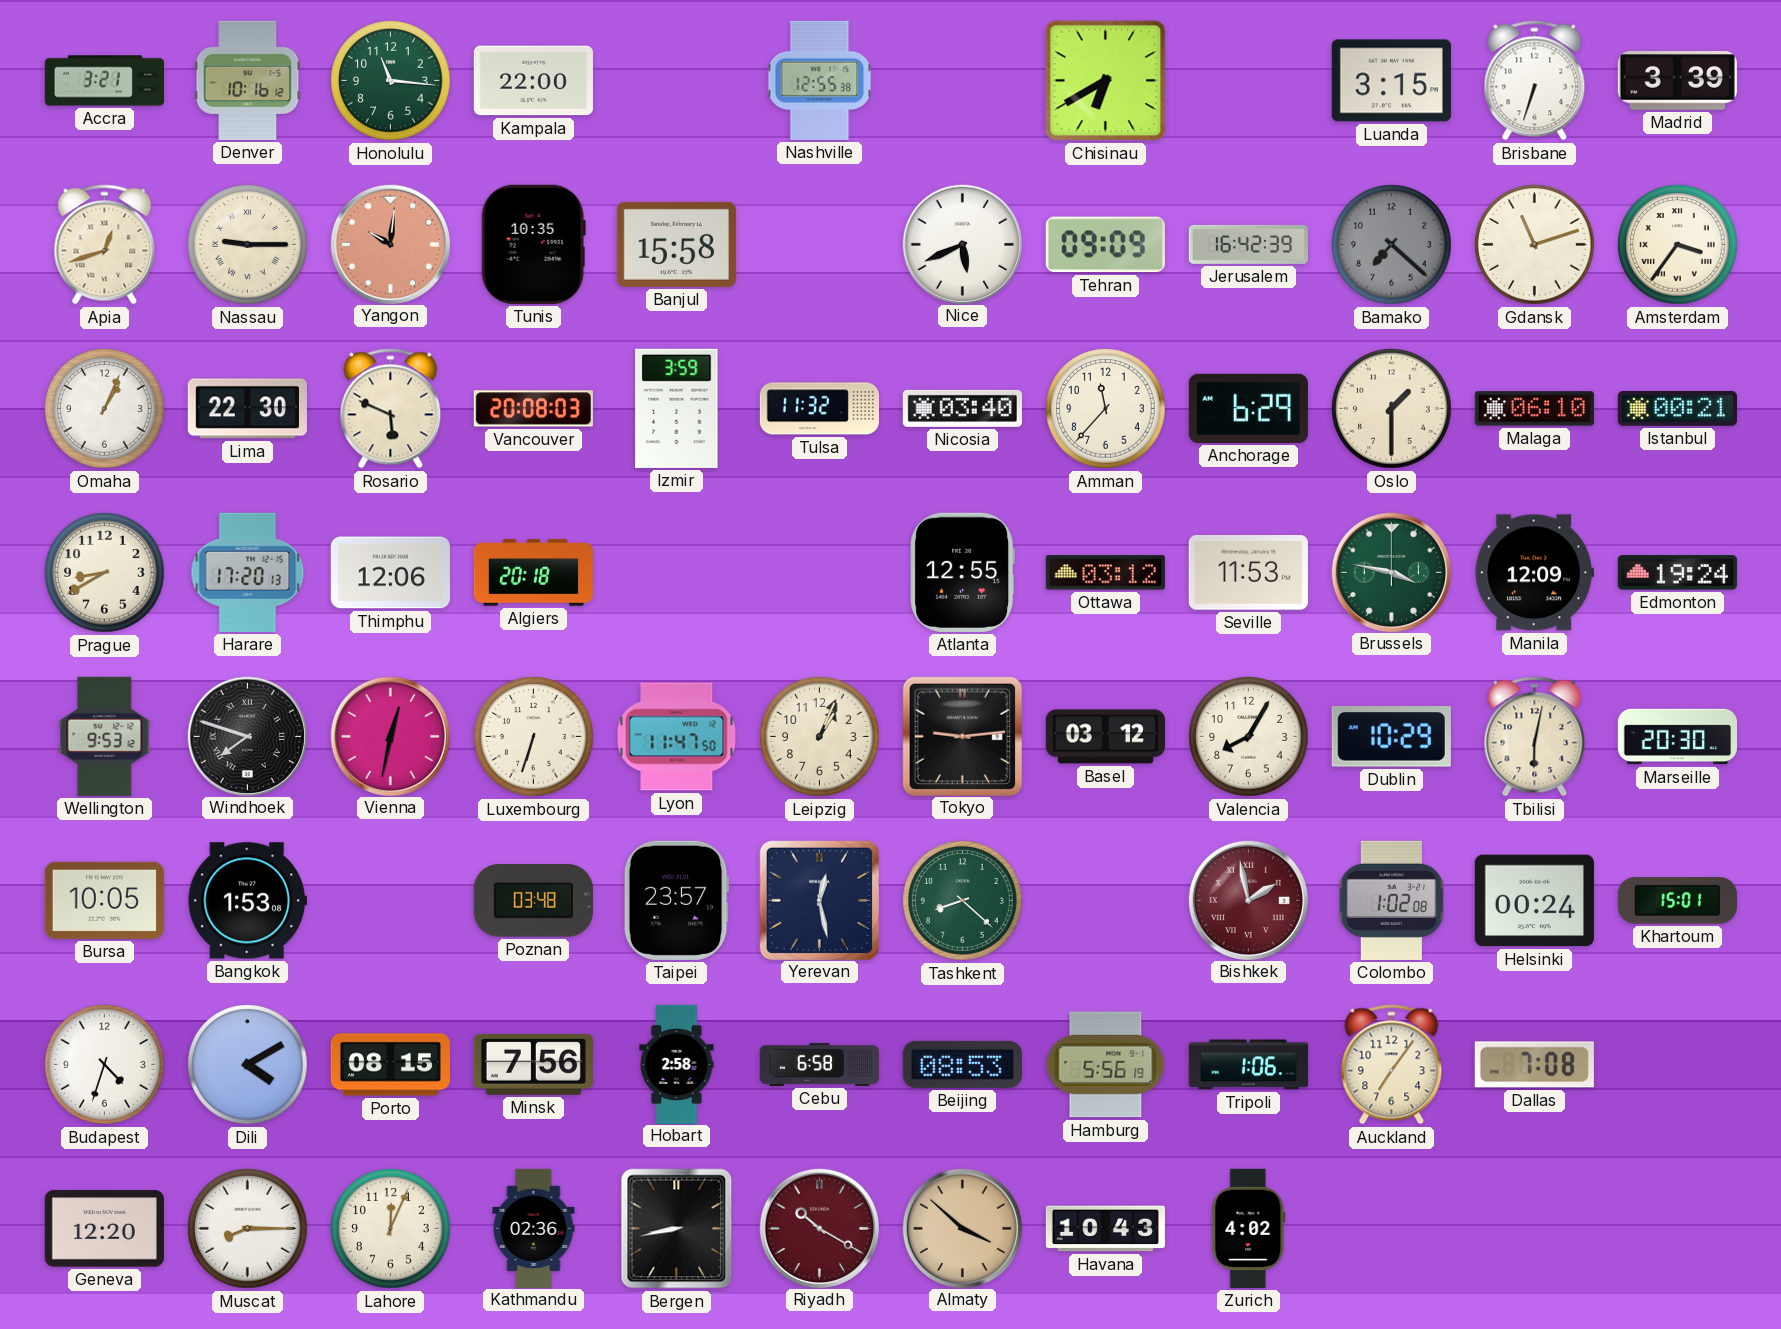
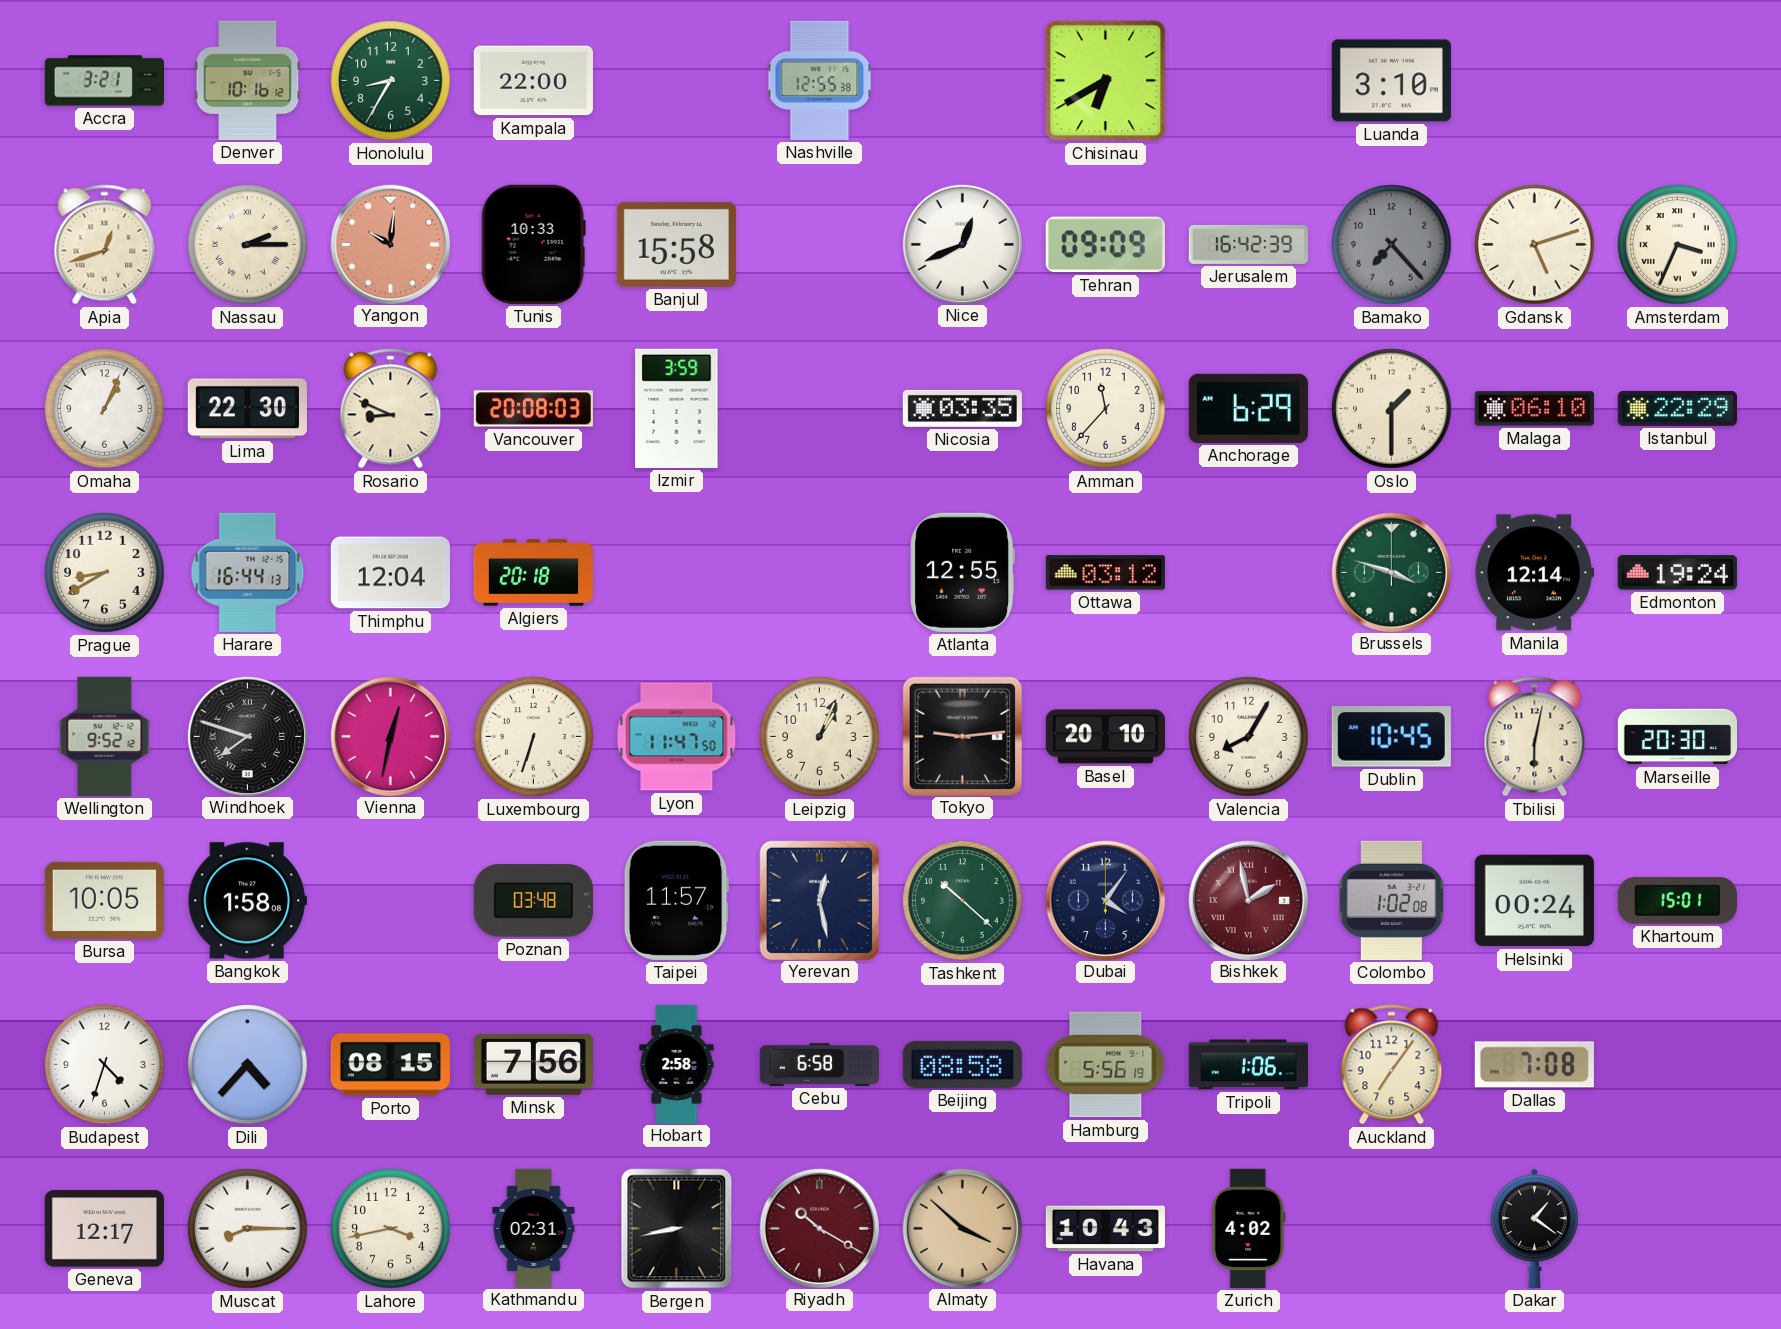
Honolulu: 11:16 -> 8:35 (391, 81)
Luanda: 3:15 -> 3:10 (1391, 81)
Brisbane: 6:33 -> none (1535, 81)
Madrid: 3:39 -> none (1677, 81)
Nassau: 9:15 -> 2:15 (248, 245)
Tunis: 10:35 -> 10:33 (533, 244)
Nice: 5:41 -> 12:41 (962, 244)
Bamako: 7:22 -> 7:23 (1392, 245)
Gdansk: 11:12 -> 5:12 (1535, 245)
Amsterdam: 3:36 -> 3:34 (1678, 245)
Rosario: 5:49 -> 8:49 (391, 409)
Tulsa: 11:32 -> none (819, 409)
Nicosia: 03:40 -> 03:35 (962, 408)
Istanbul: 00:21 -> 22:29 (1677, 408)
Harare: 17:20 -> 16:44 (248, 572)
Thimphu: 12:06 -> 12:04 (390, 573)
Seville: 11:53 -> none (1248, 573)
Brussels: 3:47 -> 3:48 (1391, 572)
Manila: 12:09 -> 12:14 (1534, 573)
Wellington: 9:53 -> 9:52 (105, 736)
Basel: 03:12 -> 20:10 (1105, 737)
Dublin: 10:29 -> 10:45 (1391, 737)
Bangkok: 1:53 -> 1:58 (247, 901)
Taipei: 23:57 -> 11:57 (676, 900)
Tashkent: 8:22 -> 10:22 (963, 901)
Dubai: none -> 4:06 (1105, 900)
Dili: 4:10 -> 4:37 (248, 1065)
Beijing: 08:53 -> 08:58 (962, 1064)
Geneva: 12:20 -> 12:17 (104, 1229)
Lahore: 12:04 -> 3:43 (391, 1229)
Kathmandu: 02:36 -> 02:31 (534, 1228)
Dakar: none -> 1:21 (1535, 1228)
